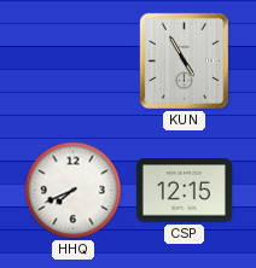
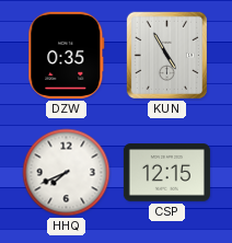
DZW: none -> 0:35 (67, 55)
